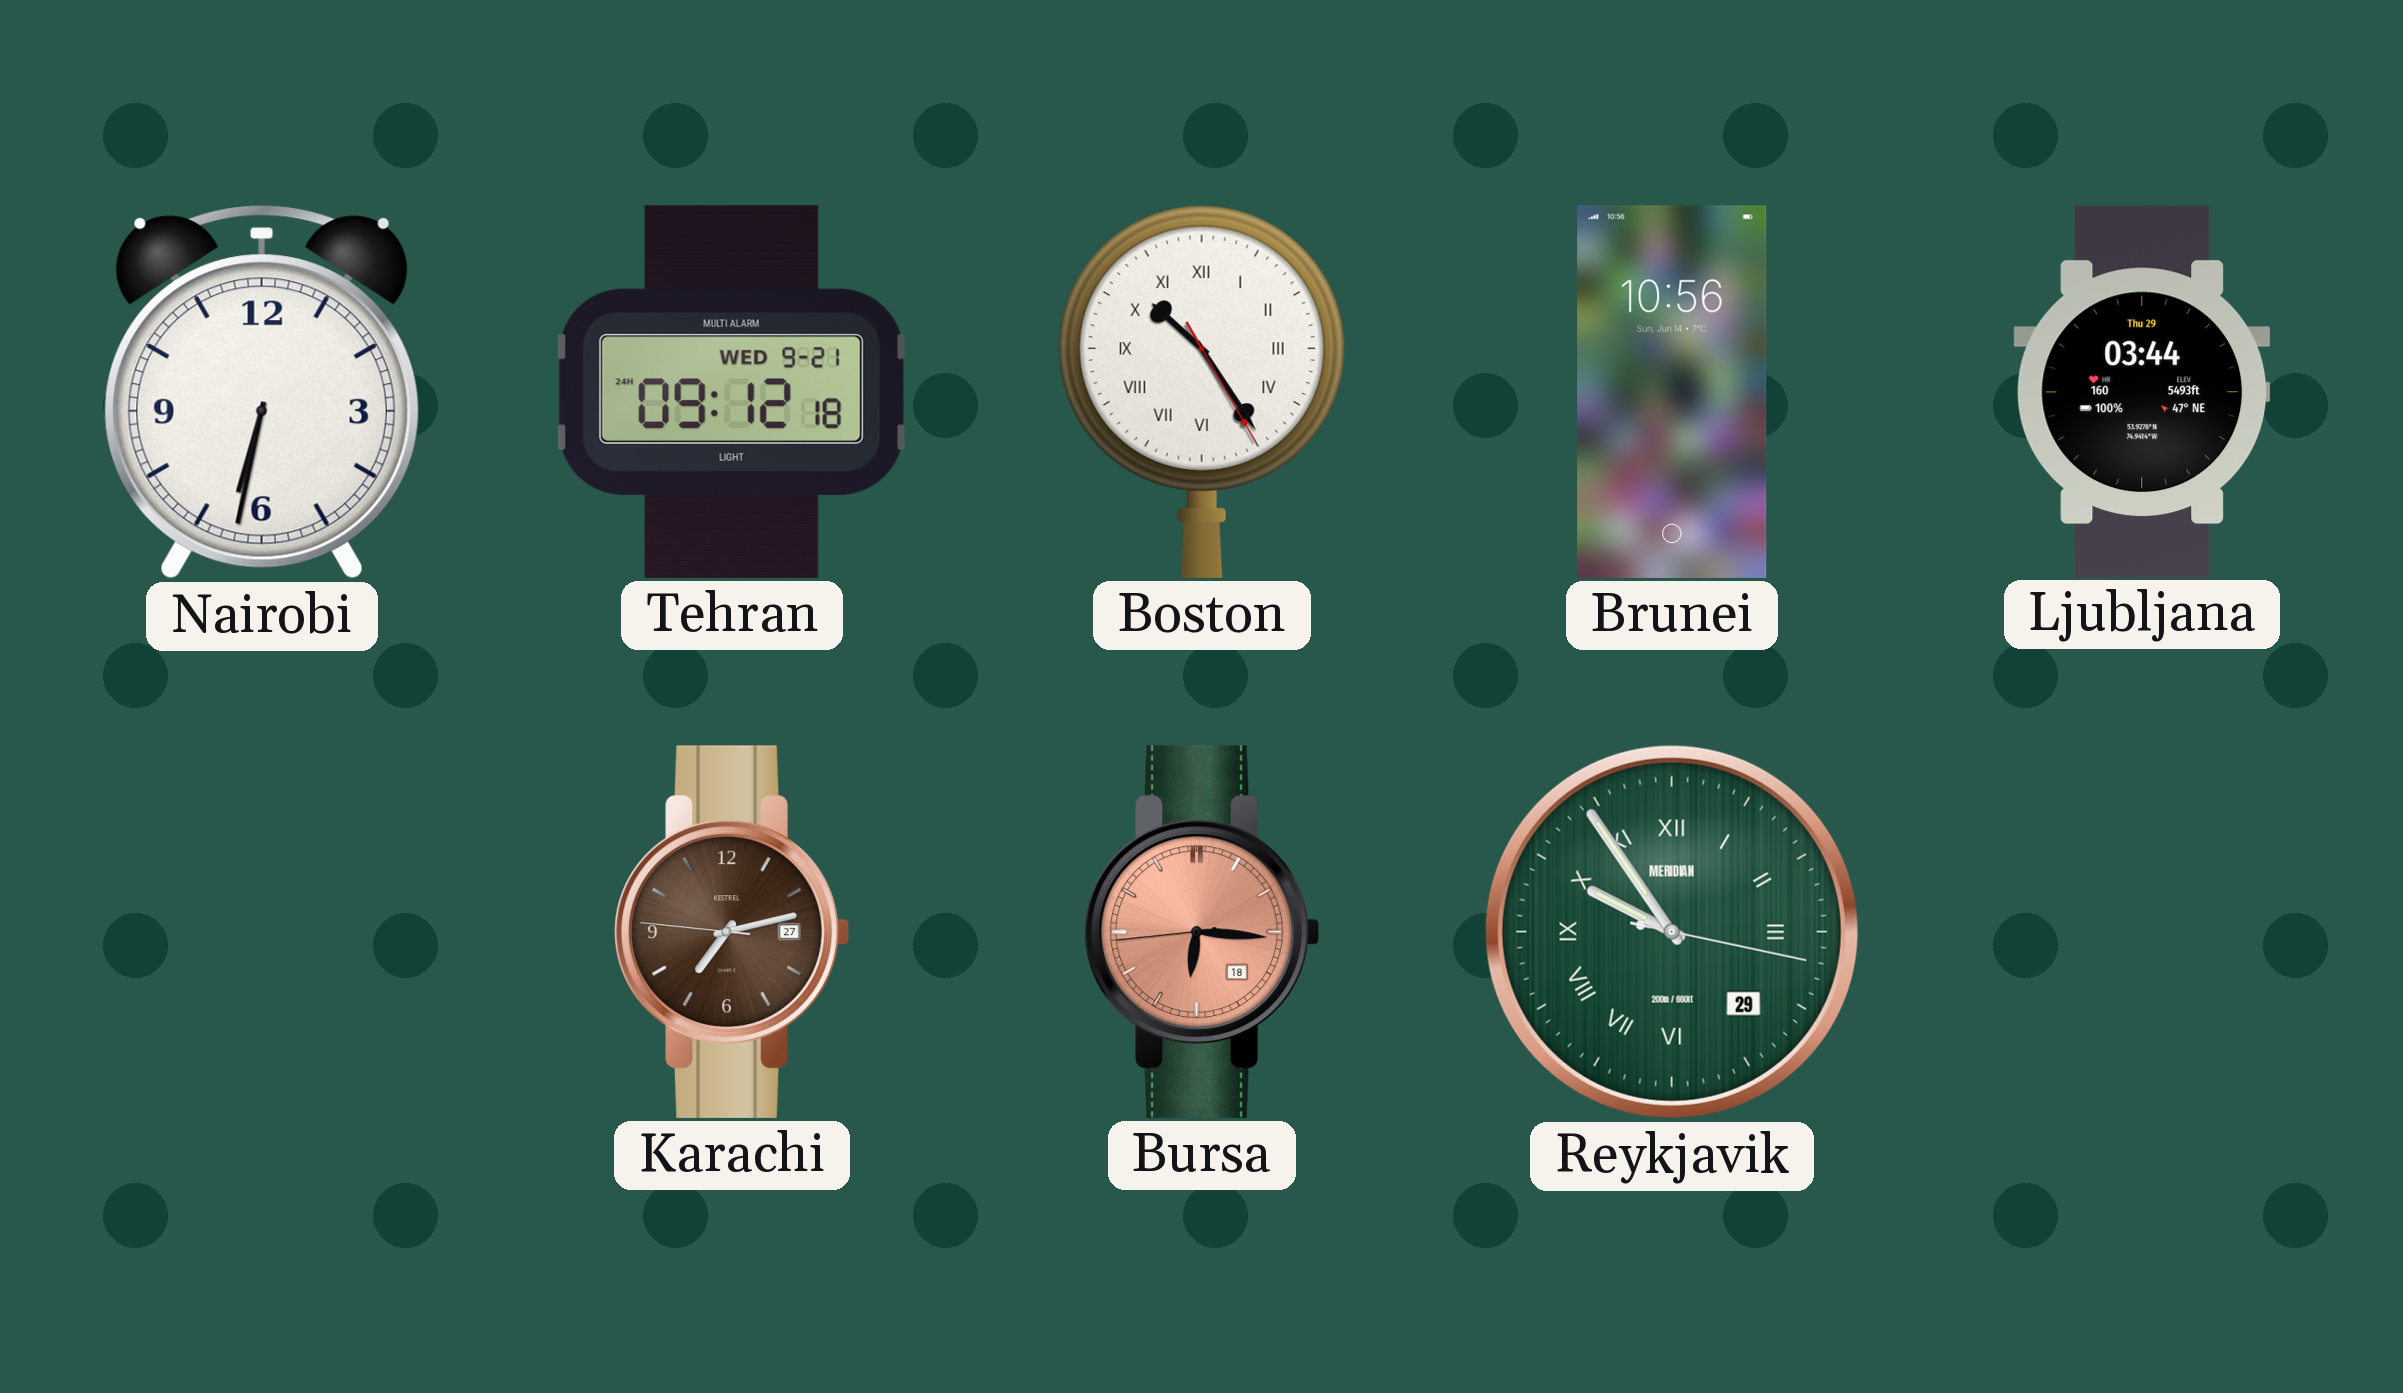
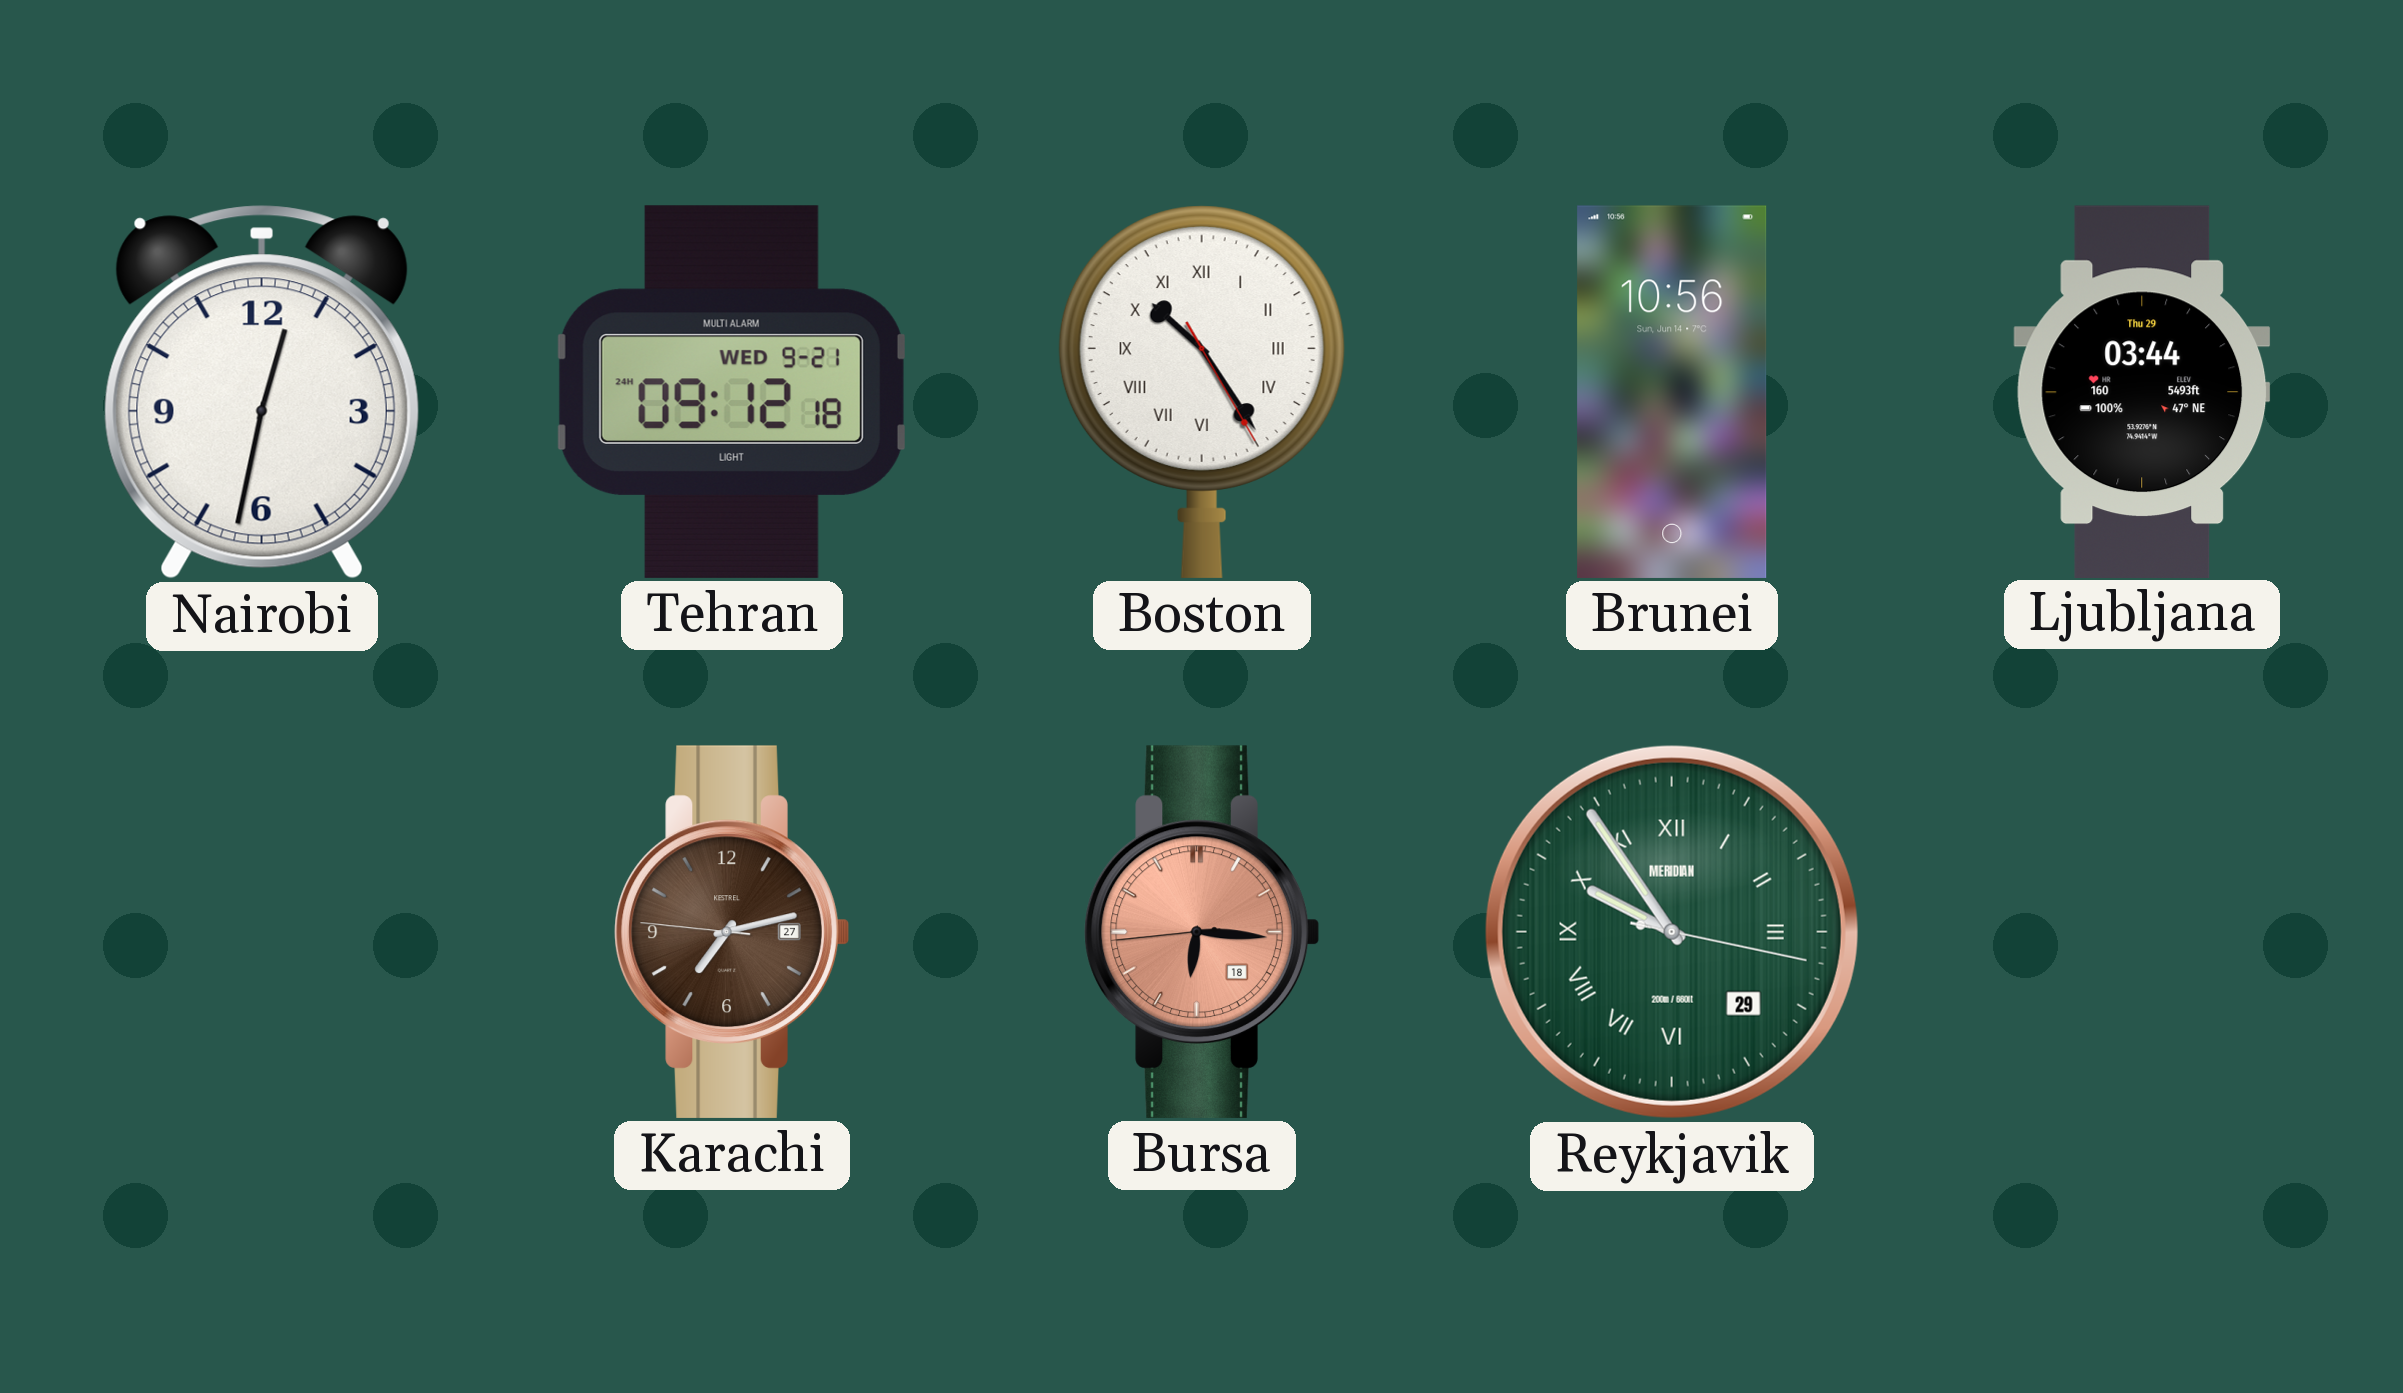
Nairobi: 6:32 -> 12:32 (262, 392)
